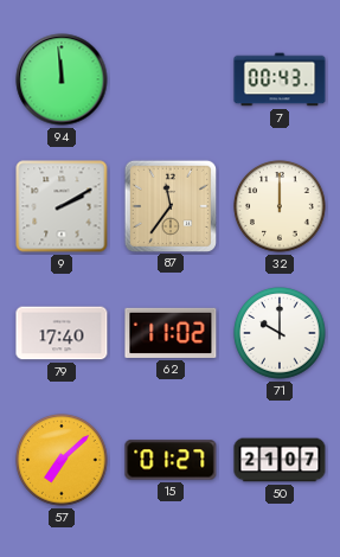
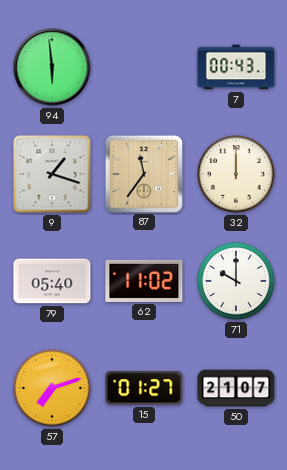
94: 11:59 -> 5:59 (52, 67)
9: 2:10 -> 1:18 (52, 174)
79: 17:40 -> 05:40 (52, 281)
57: 7:08 -> 7:12 (52, 388)
